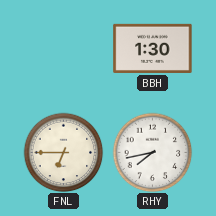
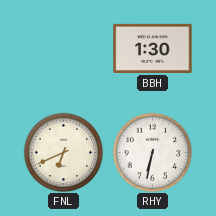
FNL: 6:45 -> 6:41 (63, 152)
RHY: 7:43 -> 6:32 (152, 152)
